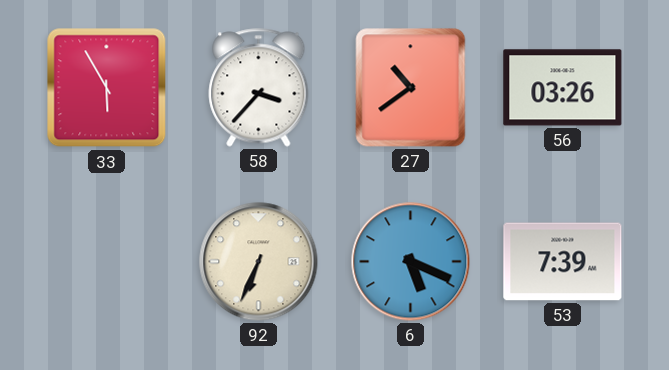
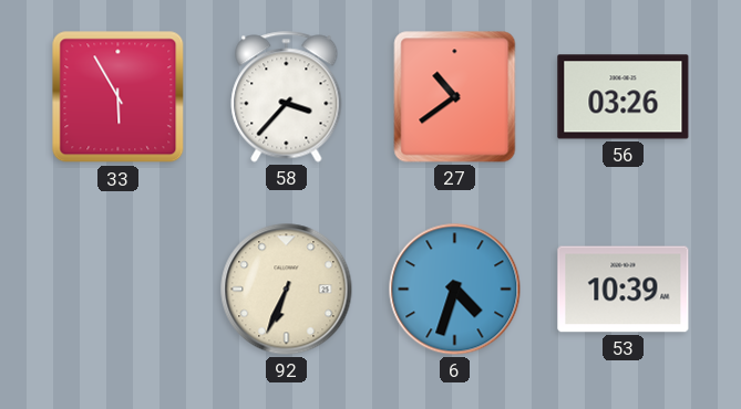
6: 5:19 -> 4:33 (455, 290)
53: 7:39 -> 10:39 (624, 290)
